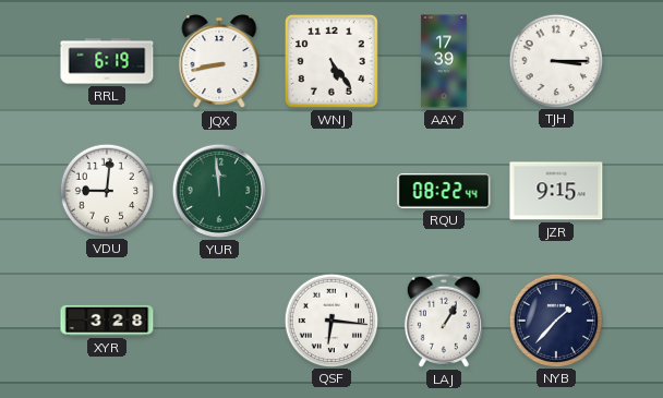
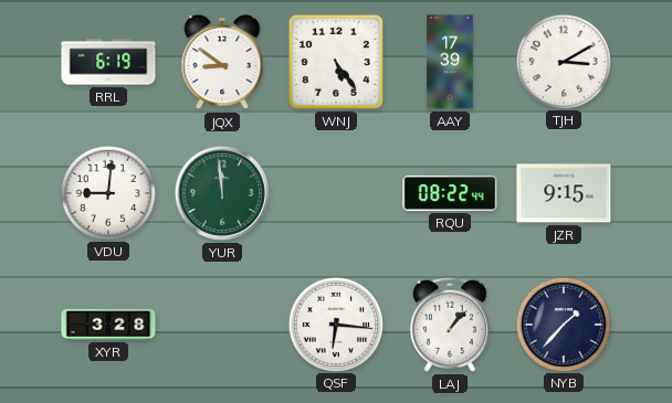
JQX: 8:43 -> 8:51 (222, 62)
TJH: 3:15 -> 3:10 (563, 61)
LAJ: 1:05 -> 1:07 (450, 325)
